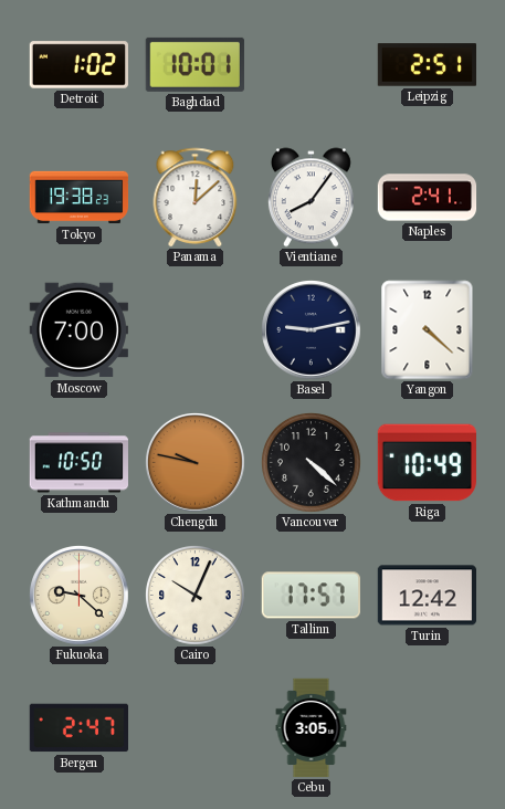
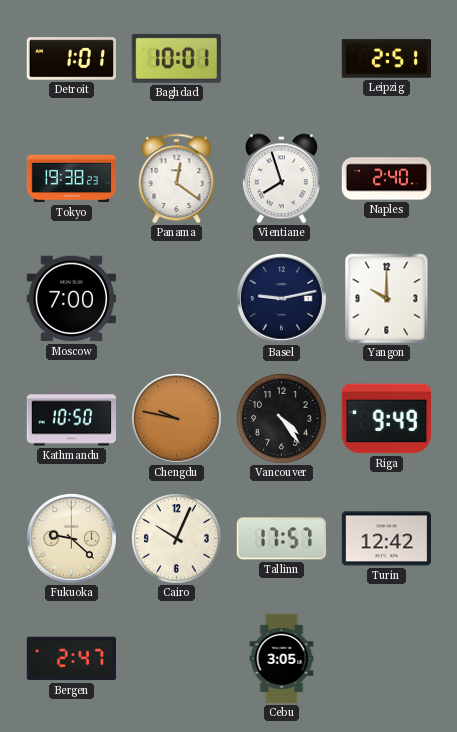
Detroit: 1:02 -> 1:01 (72, 59)
Panama: 12:08 -> 12:21 (177, 179)
Vientiane: 8:06 -> 7:57 (281, 179)
Naples: 2:41 -> 2:40 (387, 179)
Yangon: 4:22 -> 10:00 (387, 299)
Vancouver: 4:22 -> 4:24 (282, 419)
Riga: 10:49 -> 9:49 (387, 419)
